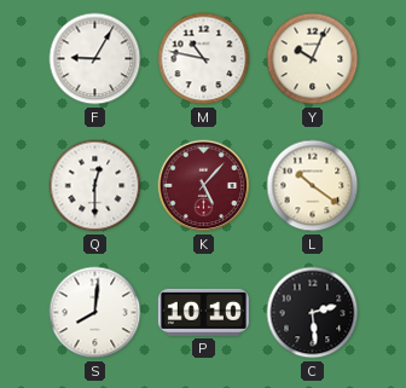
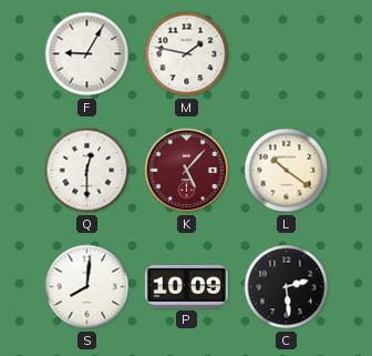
M: 10:47 -> 1:47 (187, 54)
Y: 10:04 -> none (313, 59)
P: 10:10 -> 10:09 (186, 286)
